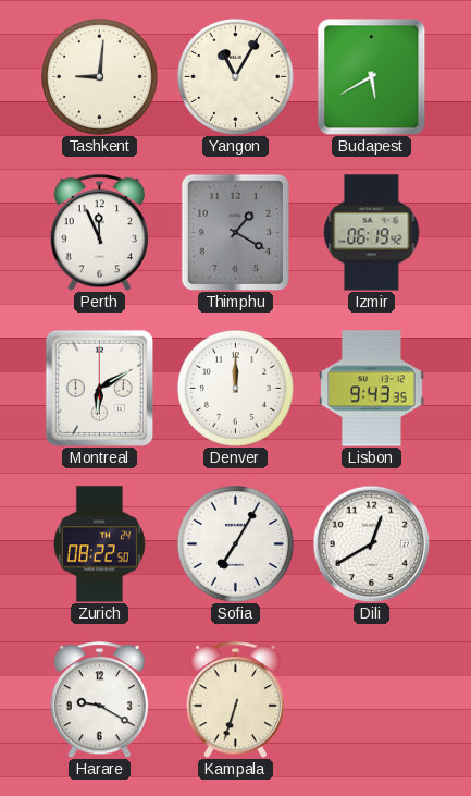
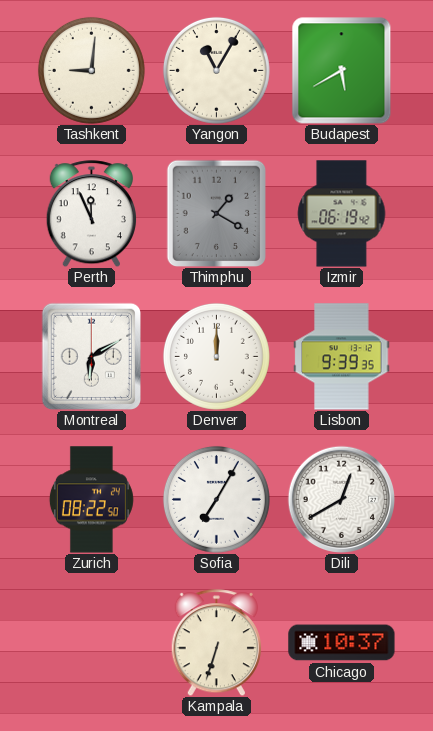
Lisbon: 9:43 -> 9:39 (342, 357)
Harare: 9:20 -> none (99, 700)
Chicago: none -> 10:37 (342, 643)
